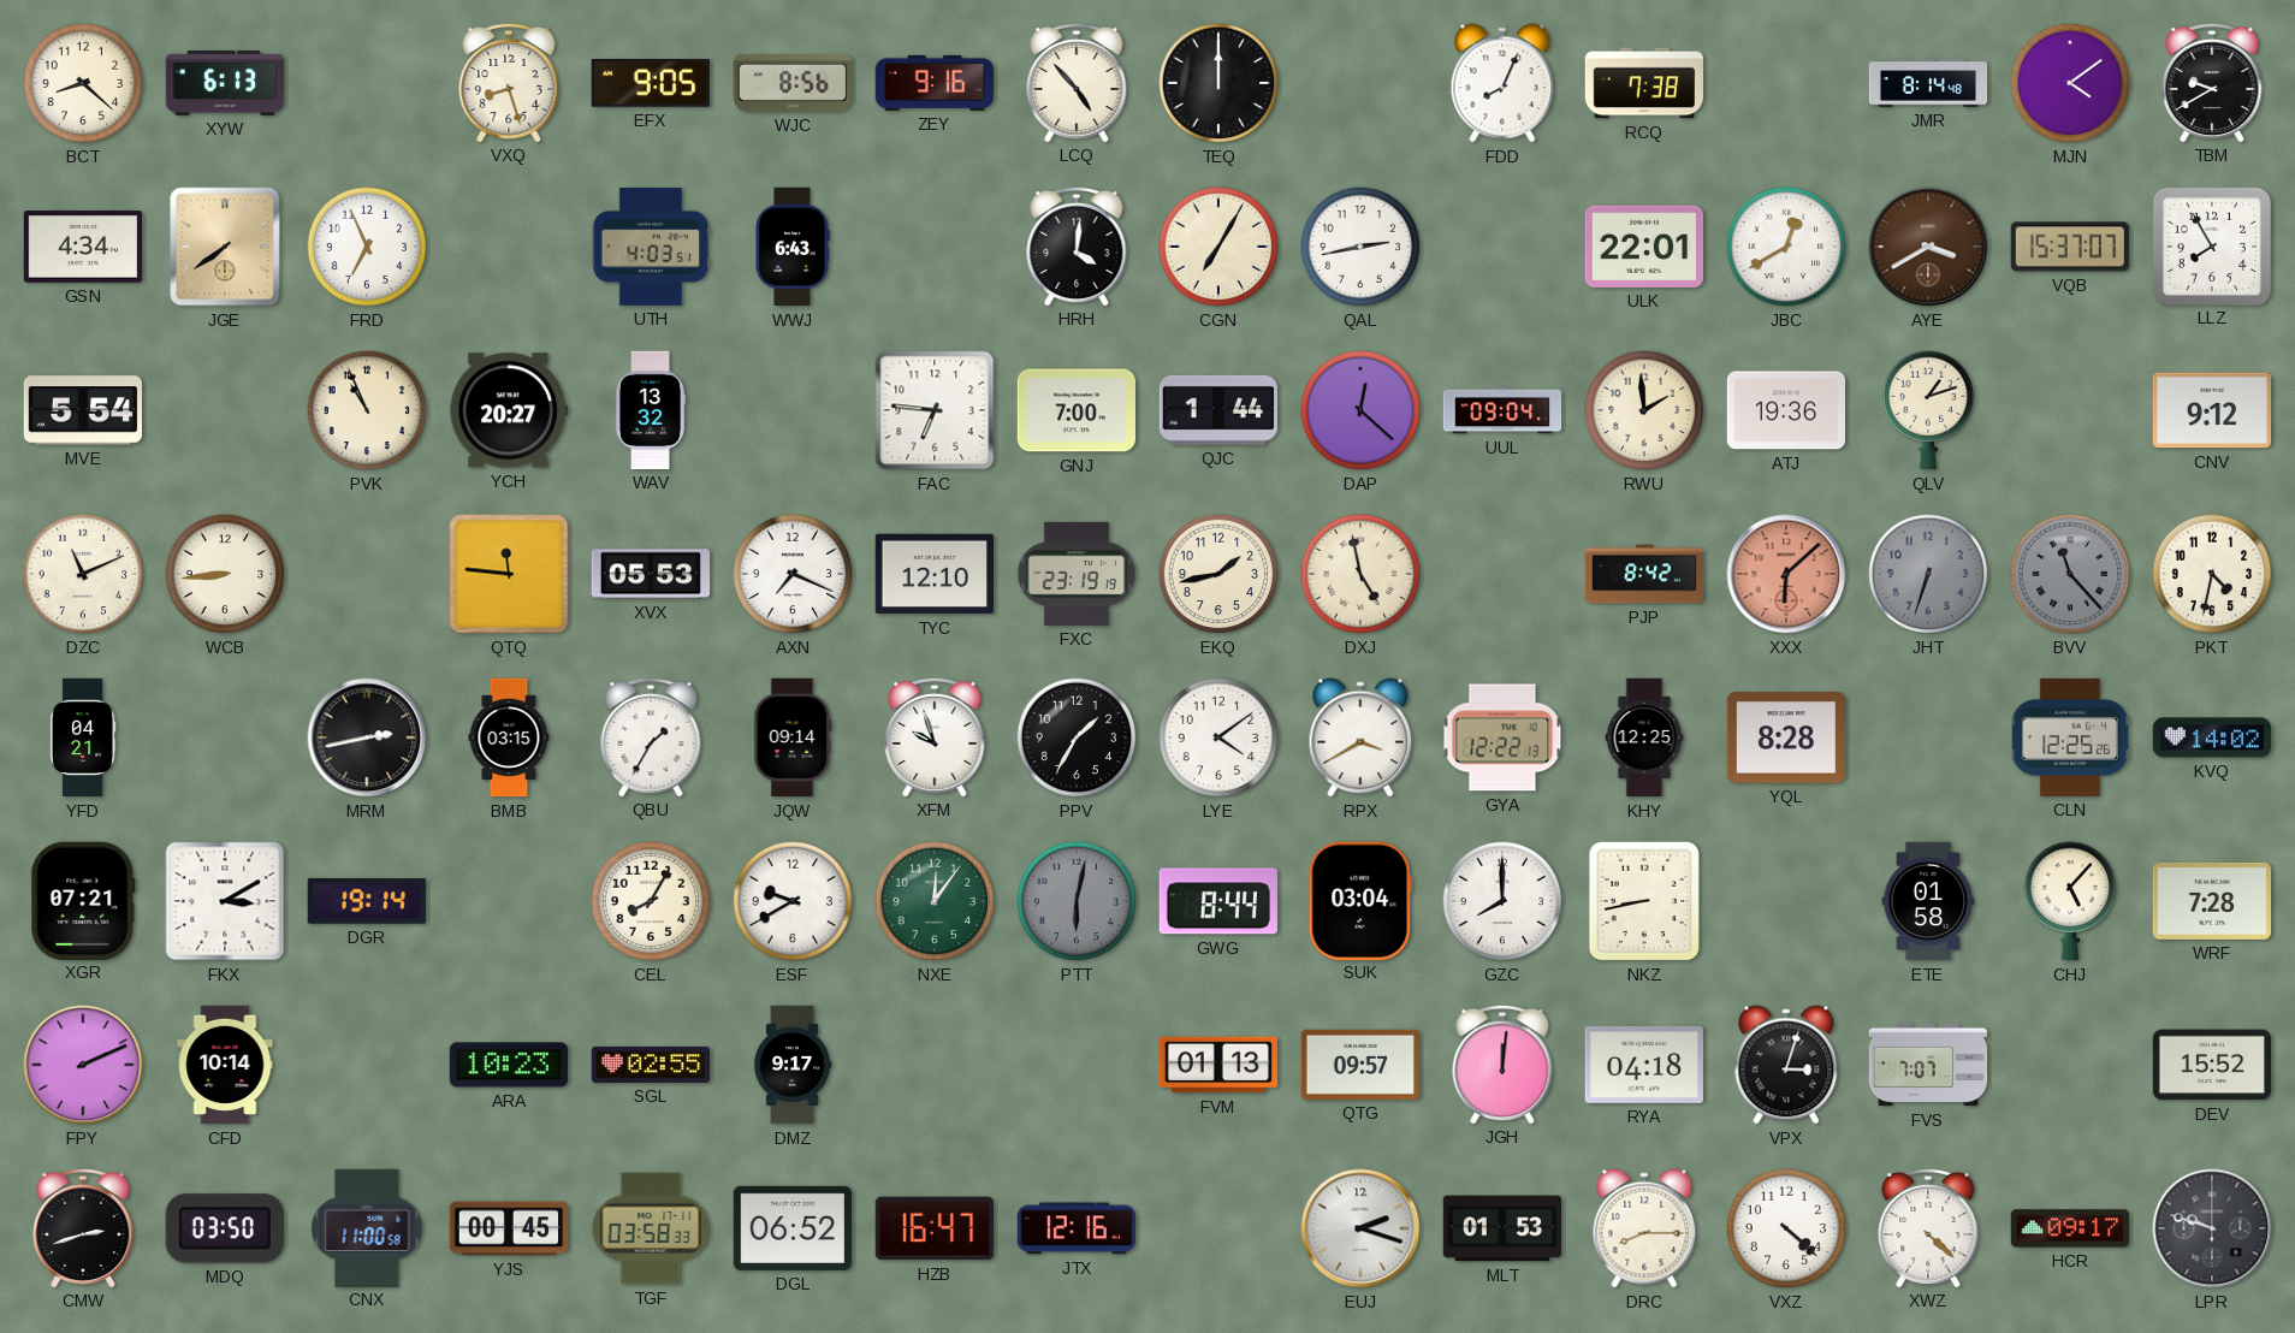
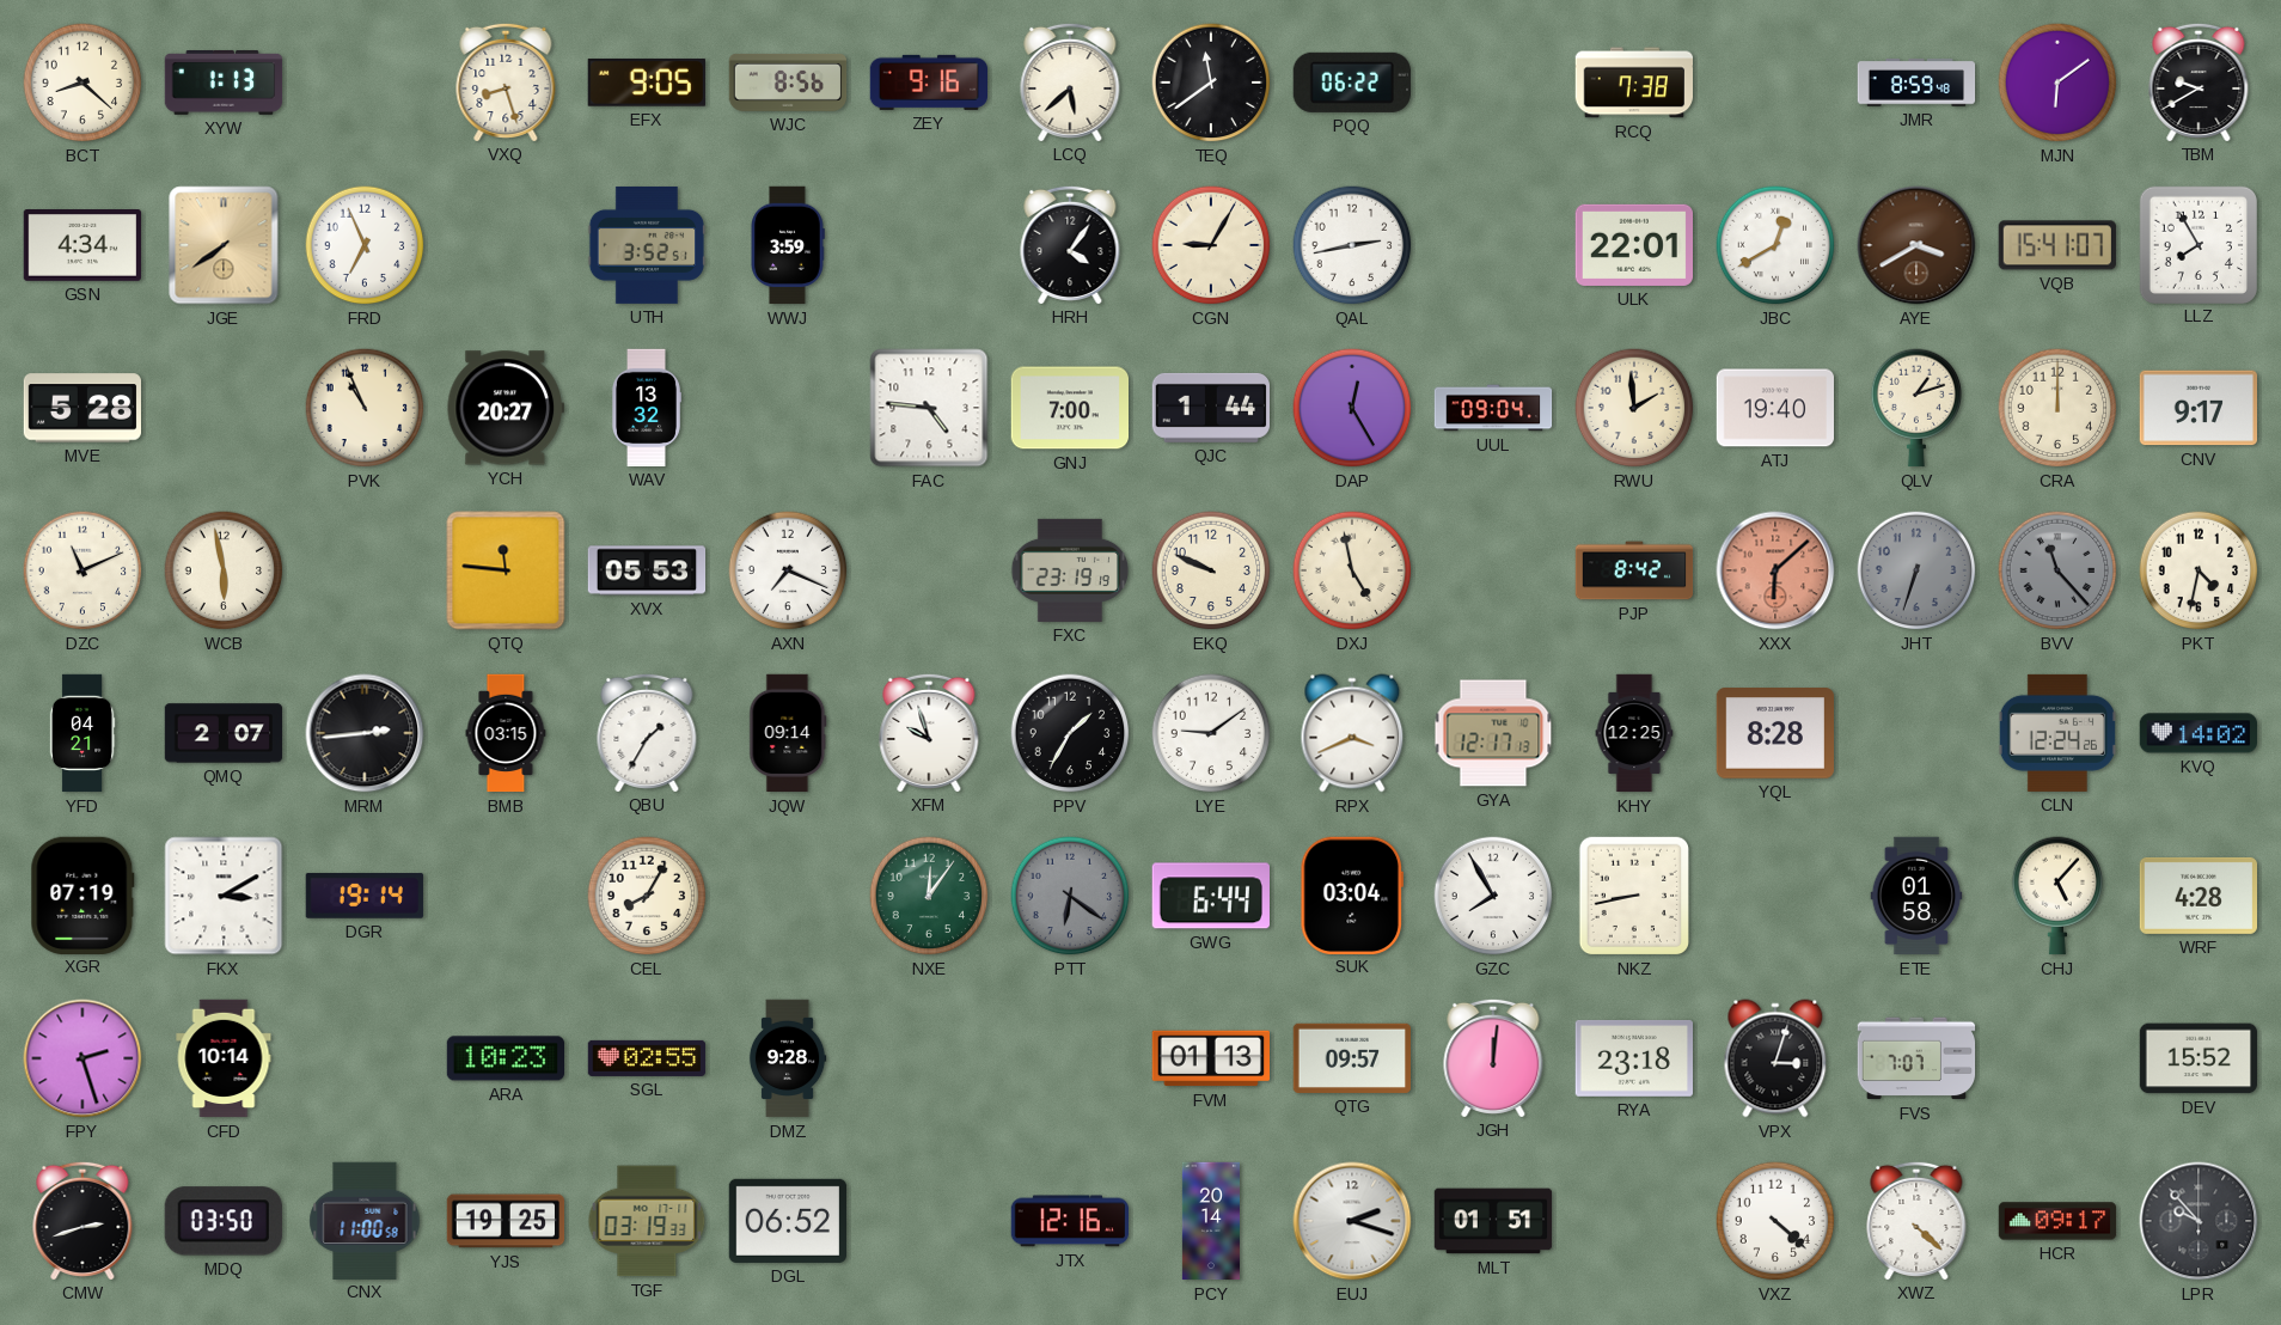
XYW: 6:13 -> 1:13 (224, 84)
LCQ: 4:53 -> 5:38 (1070, 81)
TEQ: 12:00 -> 11:39 (1211, 83)
PQQ: none -> 06:22 (1352, 83)
FDD: 8:04 -> none (1502, 83)
JMR: 8:14 -> 8:59 (1916, 83)
MJN: 4:09 -> 6:09 (2057, 83)
UTH: 4:03 -> 3:52 (647, 245)
WWJ: 6:43 -> 3:59 (788, 245)
HRH: 4:01 -> 4:06 (1070, 244)
CGN: 7:05 -> 9:05 (1211, 245)
VQB: 15:37 -> 15:41 (2057, 245)
MVE: 5:54 -> 5:28 (82, 408)
FAC: 6:46 -> 4:46 (929, 408)
DAP: 12:22 -> 12:25 (1352, 408)
ATJ: 19:36 -> 19:40 (1775, 408)
CRA: none -> 12:00 (2057, 408)
CNV: 9:12 -> 9:17 (2197, 408)
WCB: 8:44 -> 5:58 (224, 570)
TYC: 12:10 -> none (933, 574)
EKQ: 1:43 -> 9:49 (1211, 570)
QMQ: none -> 2:07 (224, 733)
MRM: 2:43 -> 2:44 (365, 733)
LYE: 4:09 -> 9:09 (1211, 733)
RPX: 3:40 -> 3:41 (1352, 733)
GYA: 12:22 -> 12:17 (1493, 733)
CLN: 12:25 -> 12:24 (2057, 733)
XGR: 07:21 -> 07:19 (82, 894)
ESF: 9:40 -> none (793, 901)
PTT: 6:02 -> 6:21 (1070, 896)
GWG: 8:44 -> 6:44 (1211, 896)
GZC: 8:00 -> 7:55 (1493, 896)
WRF: 7:28 -> 4:28 (2199, 896)
FPY: 2:11 -> 2:27 (82, 1058)
DMZ: 9:17 -> 9:28 (788, 1058)
RYA: 04:18 -> 23:18 (1633, 1058)
YJS: 00:45 -> 19:25 (506, 1221)
TGF: 03:58 -> 03:19 (647, 1221)
HZB: 16:47 -> none (933, 1228)
PCY: none -> 20:14 (1211, 1221)
MLT: 01:53 -> 01:51 (1493, 1221)
DRC: 8:15 -> none (1644, 1228)
LPR: 9:48 -> 9:53 (2199, 1221)
